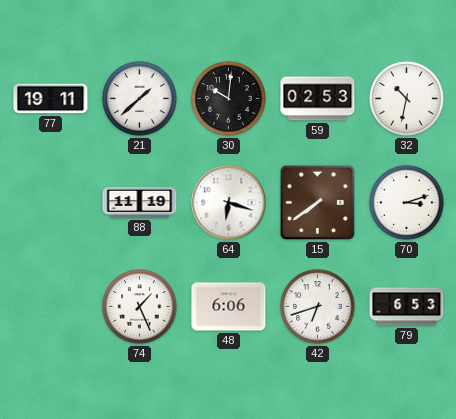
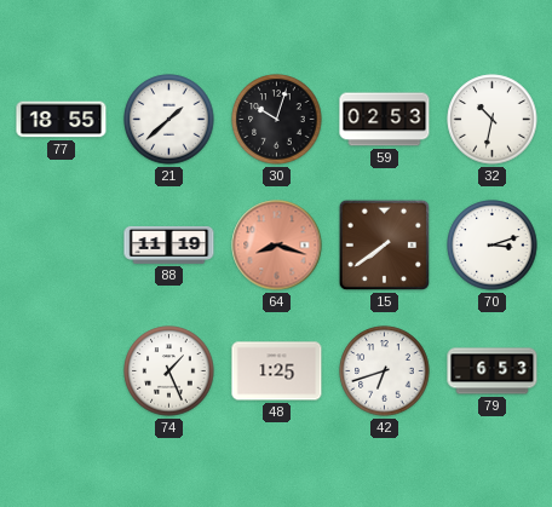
77: 19:11 -> 18:55 (62, 120)
30: 10:01 -> 10:03 (277, 120)
64: 6:18 -> 8:18 (277, 246)
64 dial: white -> salmon (277, 246)
48: 6:06 -> 1:25 (277, 371)
